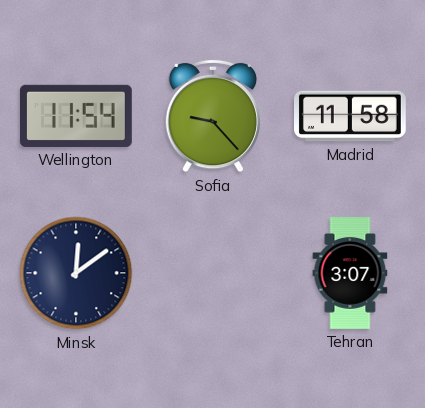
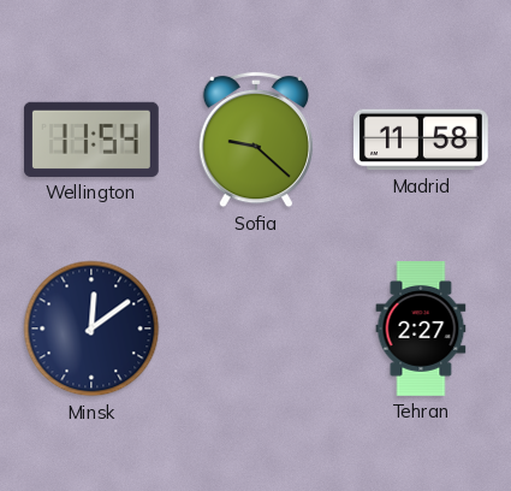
Sofia: 9:23 -> 9:22 (255, 140)
Tehran: 3:07 -> 2:27 (421, 330)
